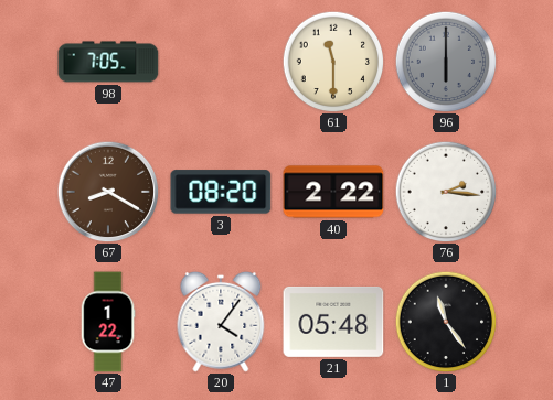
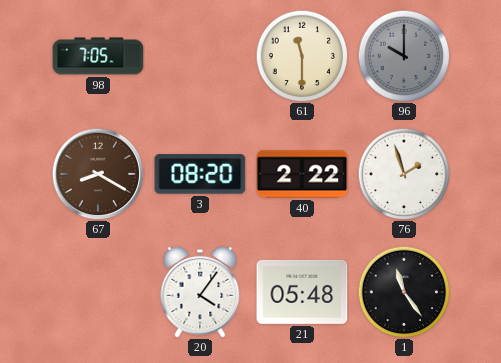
96: 6:00 -> 10:00 (404, 56)
76: 2:16 -> 1:57 (404, 174)
47: 1:22 -> none (108, 322)
